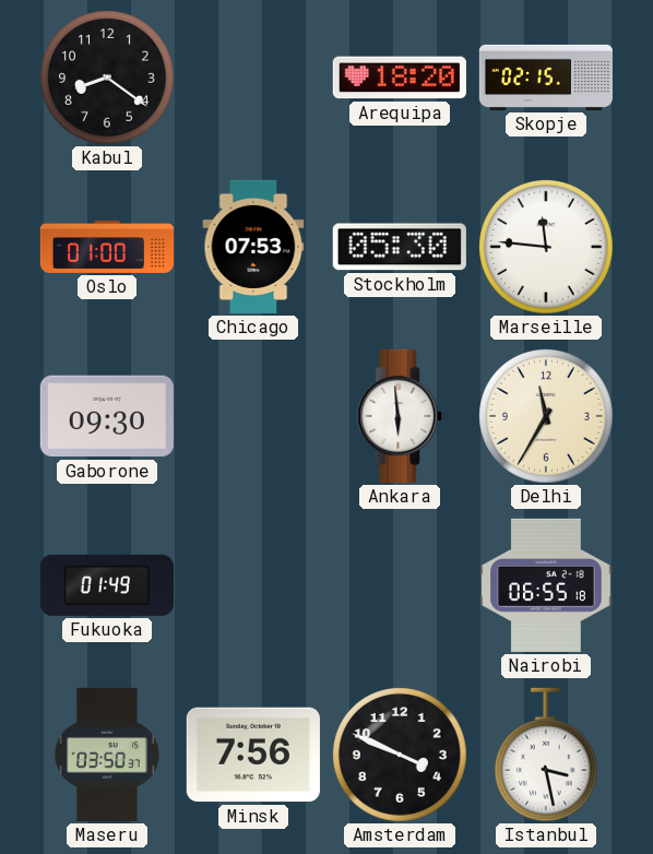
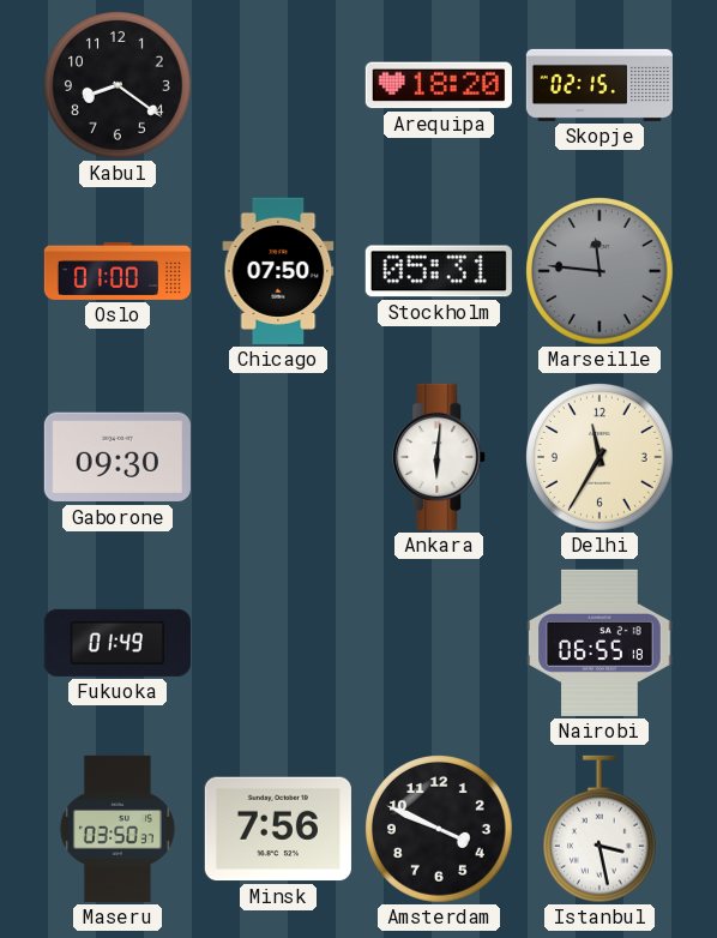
Chicago: 07:53 -> 07:50 (278, 271)
Stockholm: 05:30 -> 05:31 (439, 271)
Marseille dial: white -> grey (601, 272)
Ankara: 5:59 -> 6:01 (440, 457)
